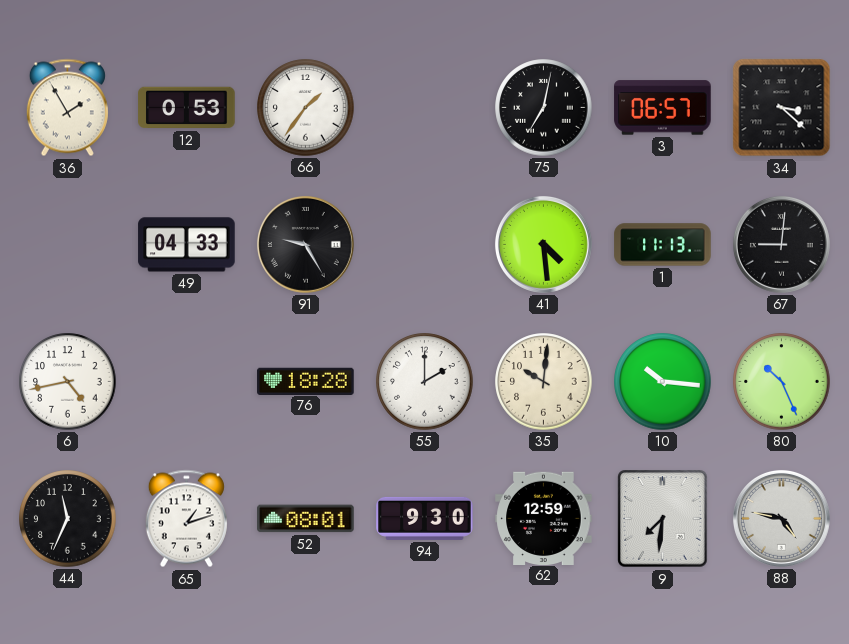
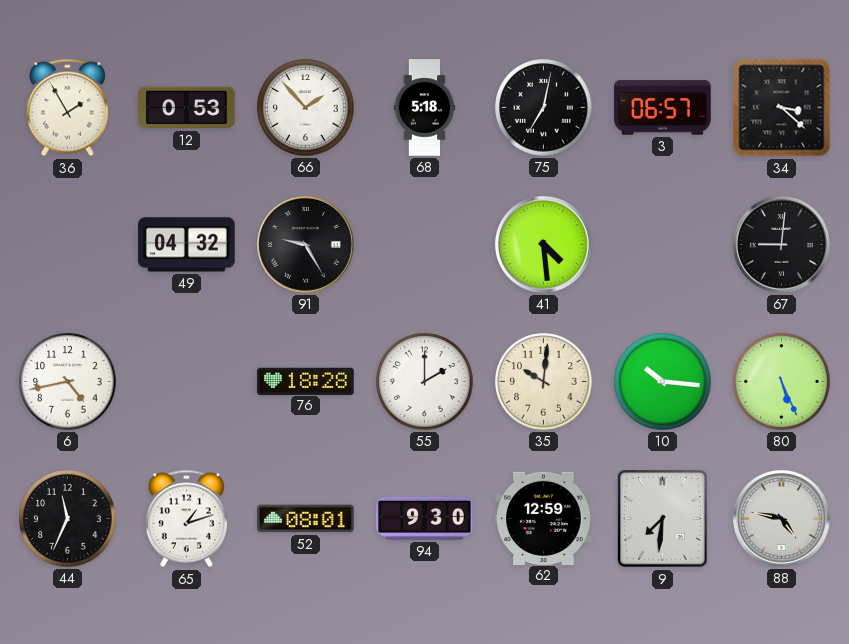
66: 1:36 -> 1:53 (306, 108)
68: none -> 5:18 (425, 108)
49: 04:33 -> 04:32 (187, 245)
1: 11:13 -> none (663, 245)
80: 10:26 -> 5:26 (782, 382)
